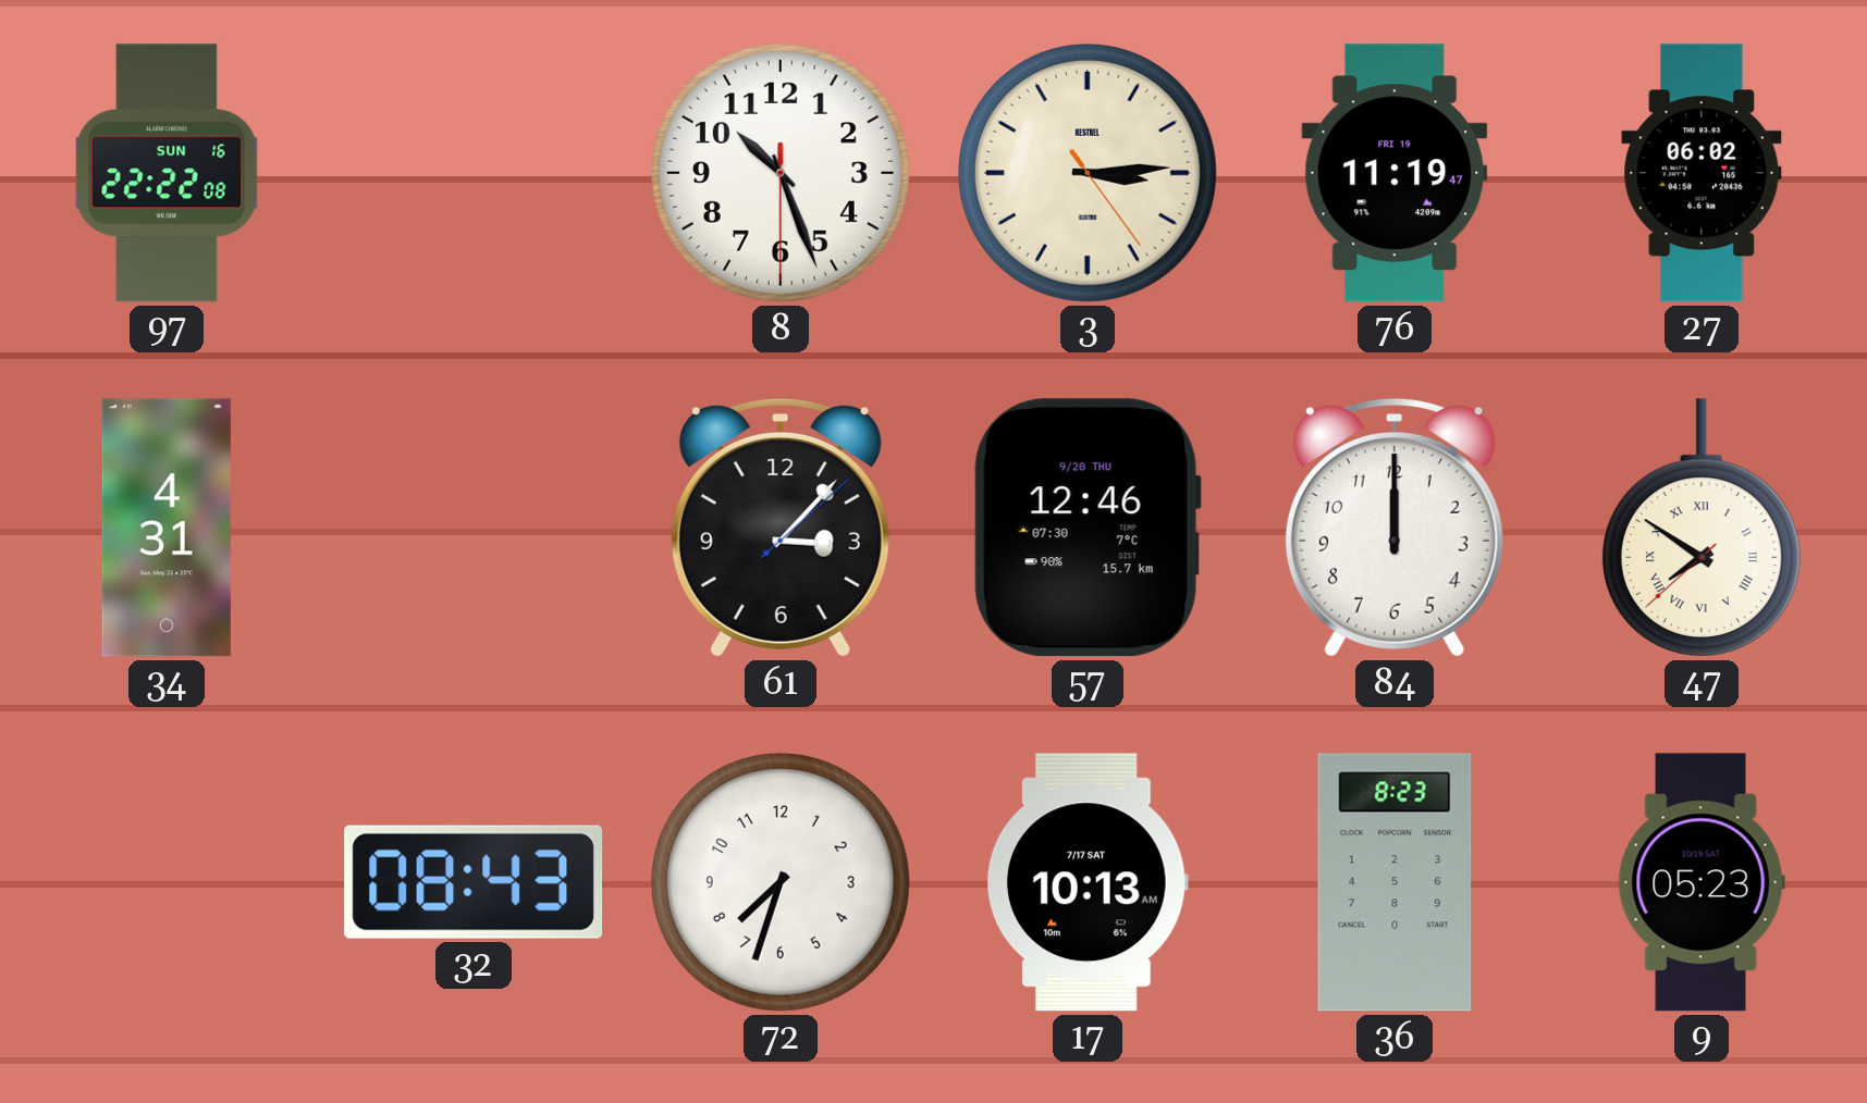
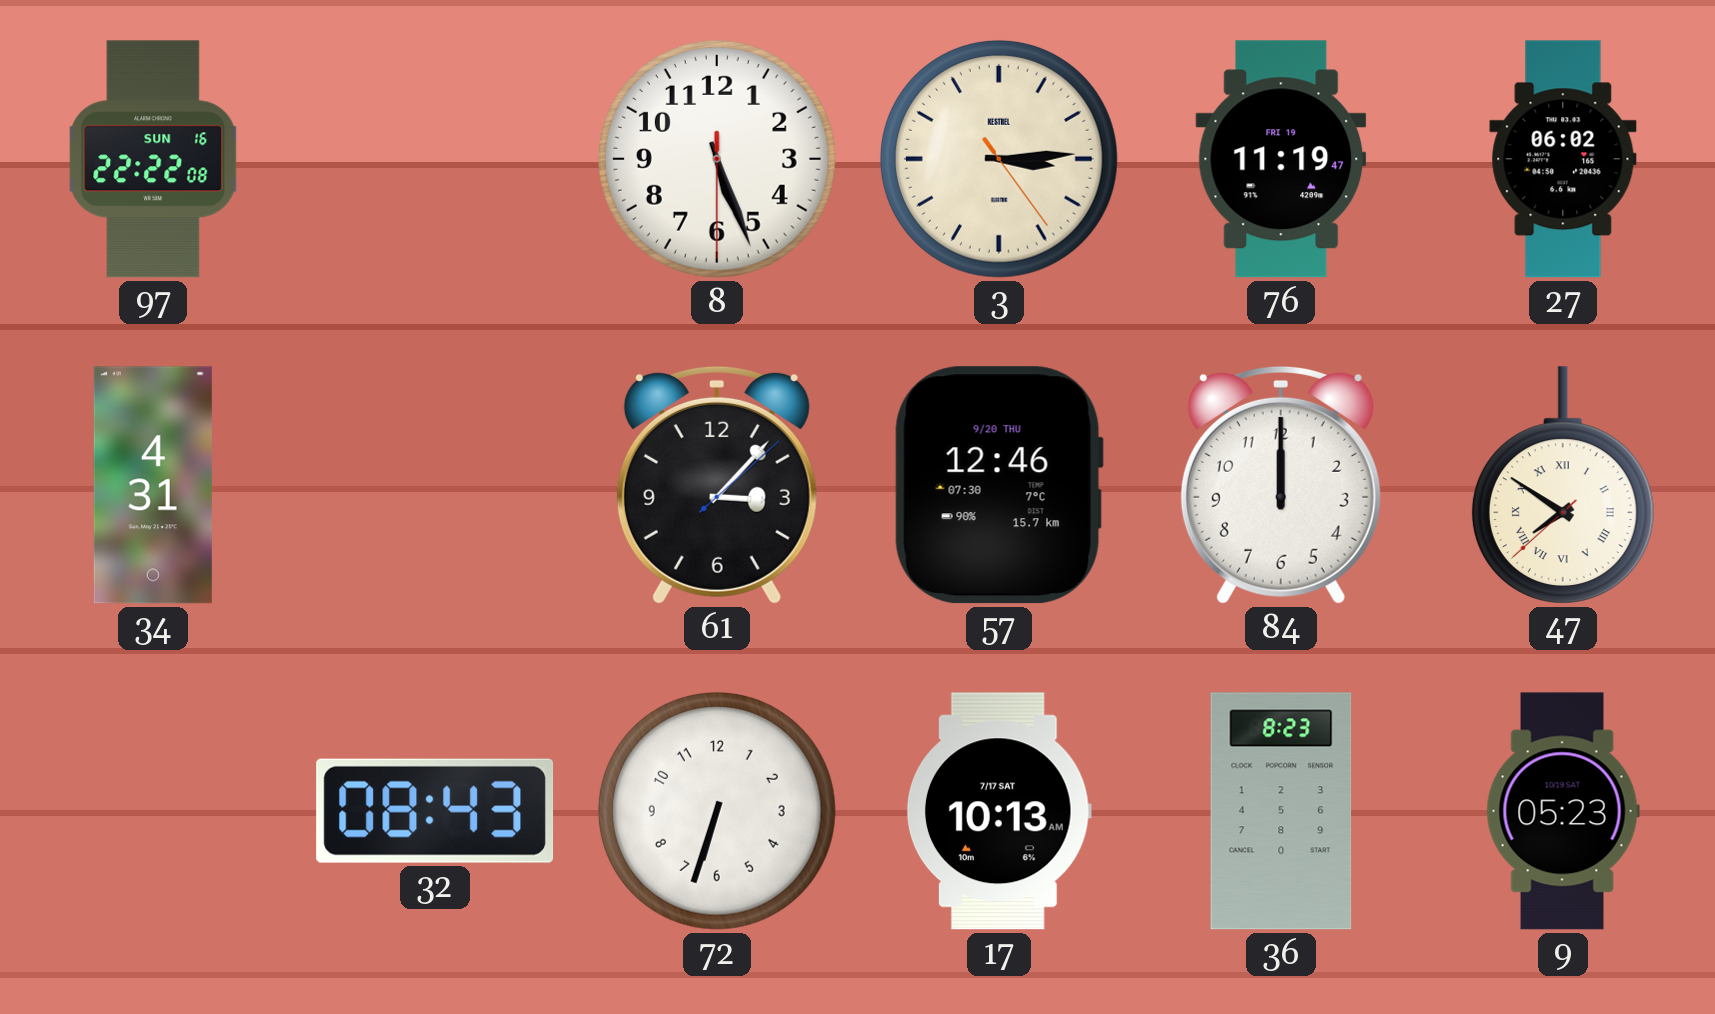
8: 10:26 -> 5:26 (717, 159)
72: 7:33 -> 6:33 (717, 811)
